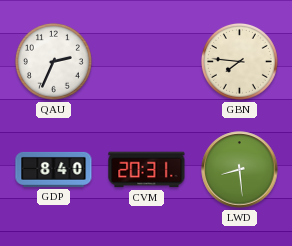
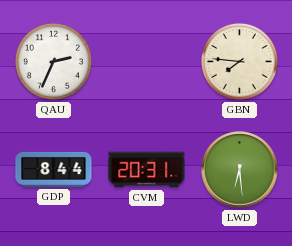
GDP: 8:40 -> 8:44 (54, 169)
LWD: 8:29 -> 6:29 (240, 170)
